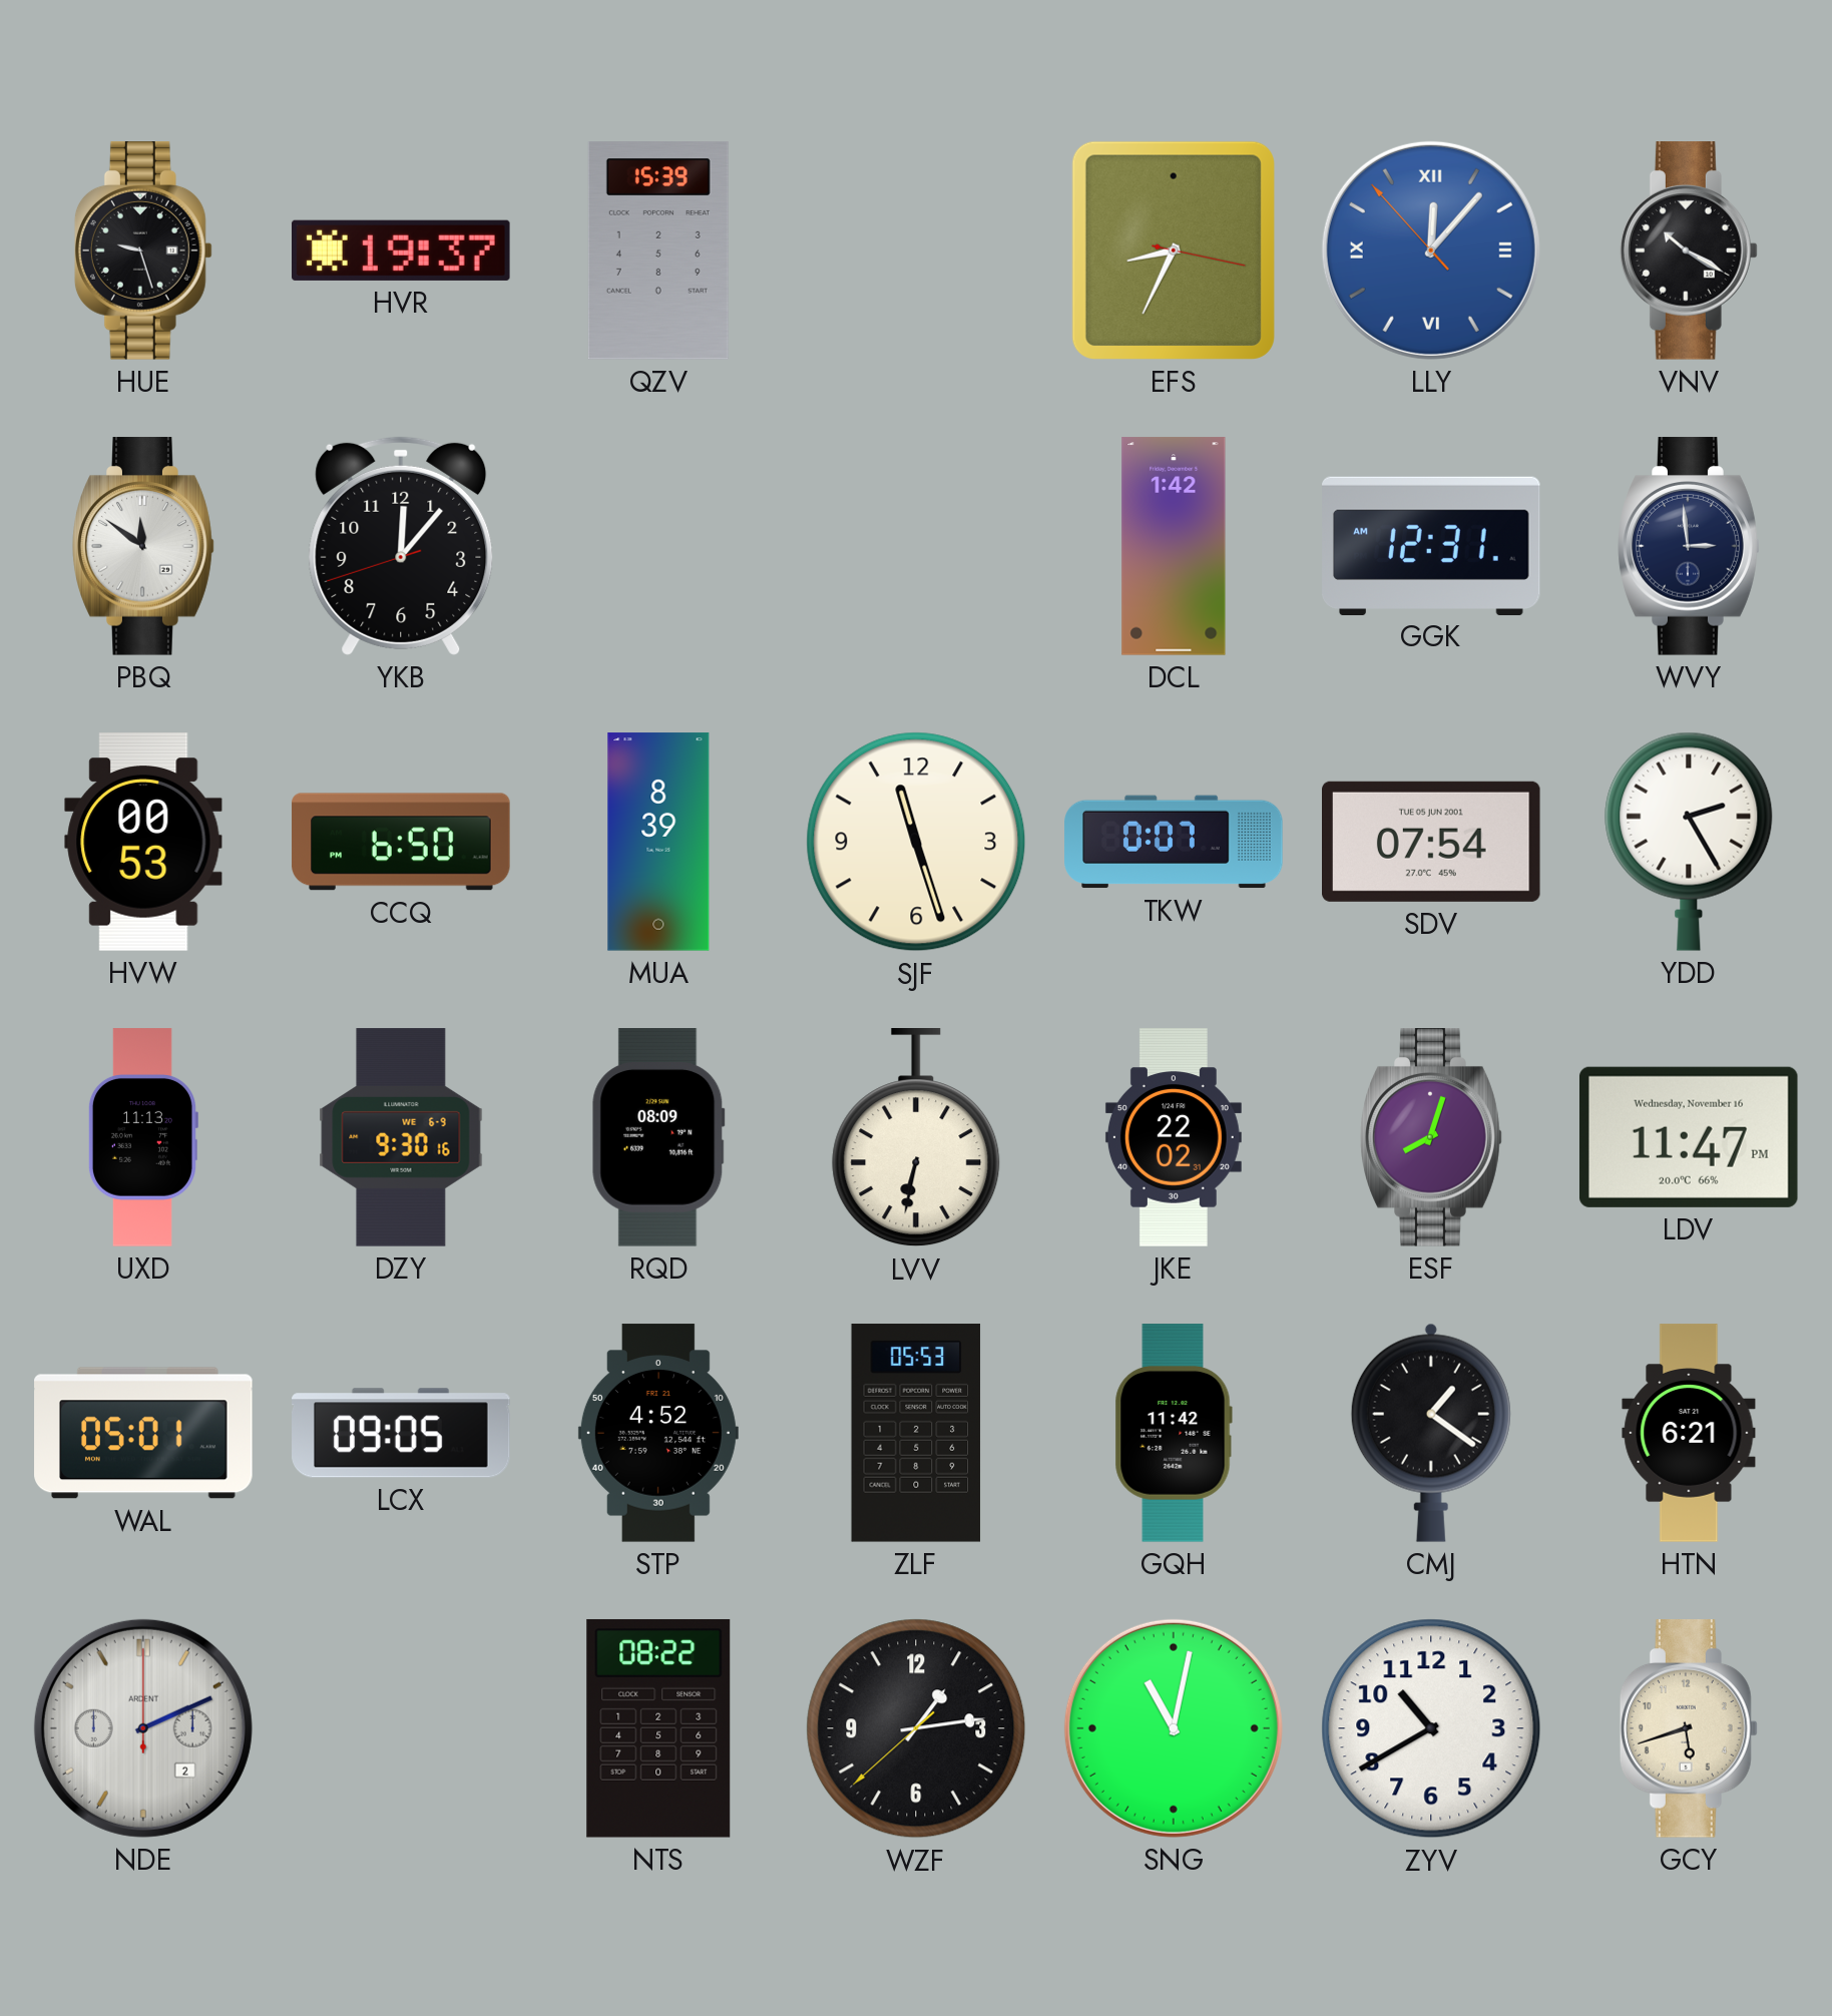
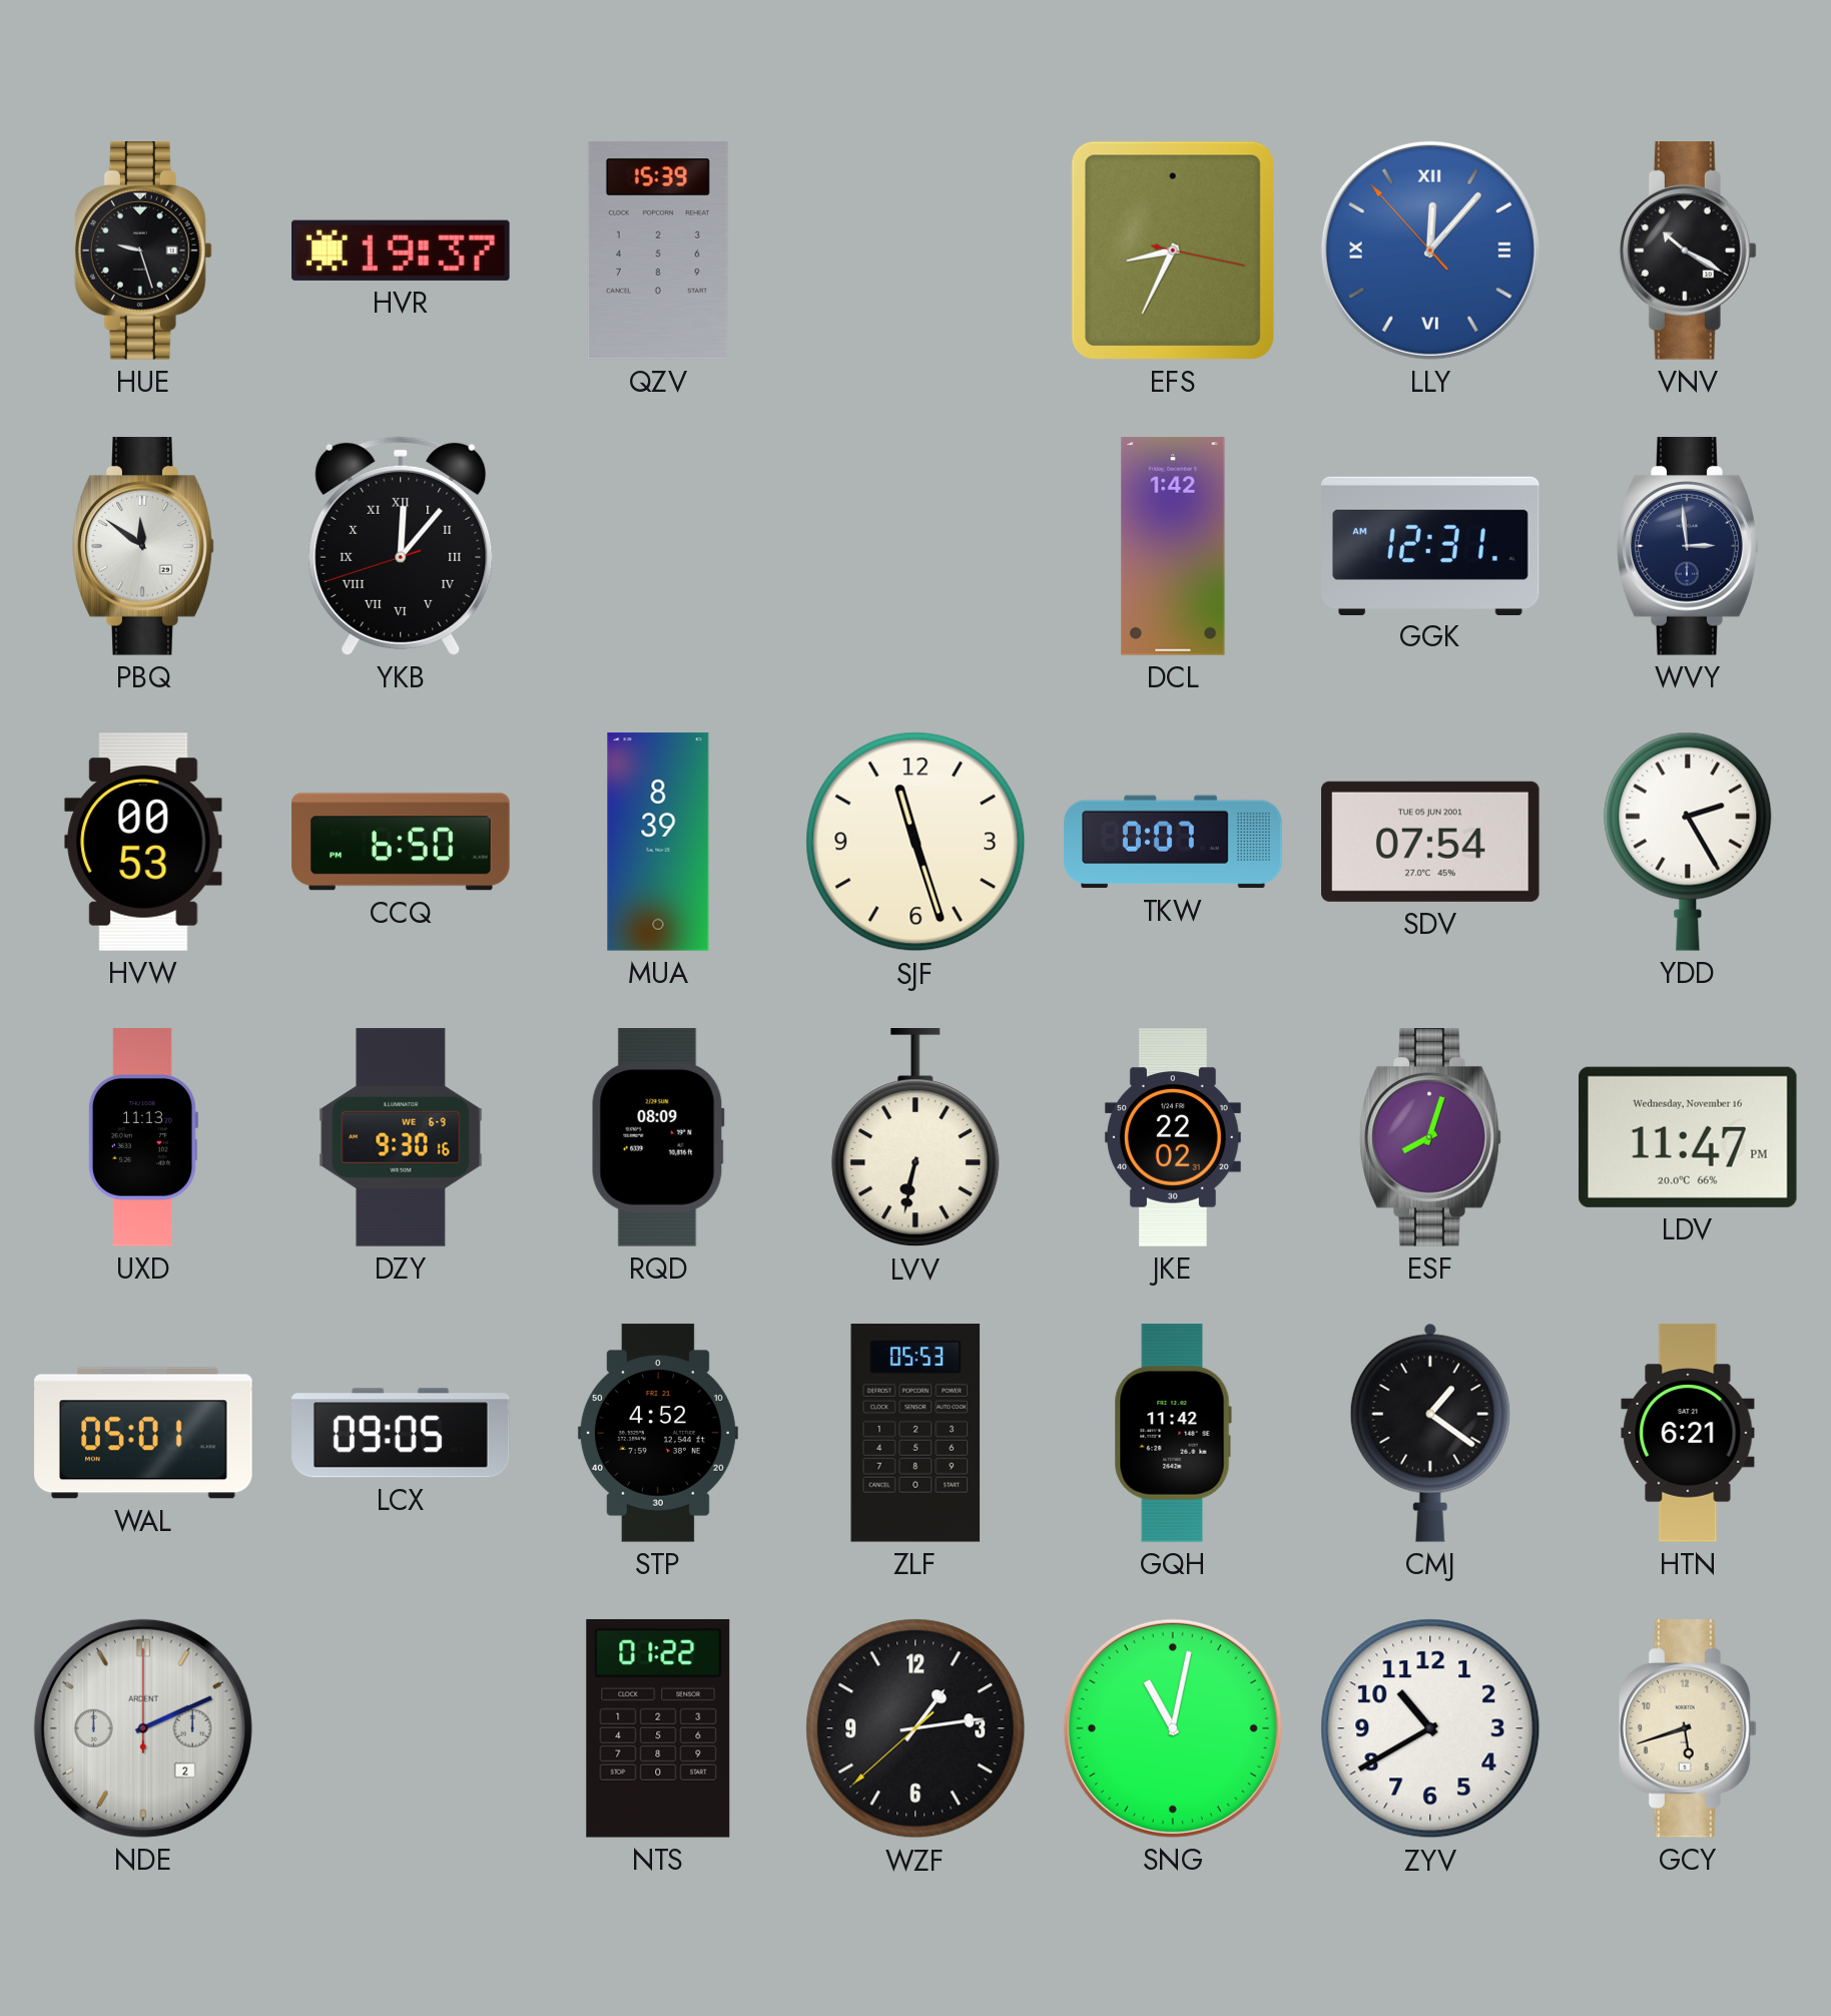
YKB numerals: Arabic -> Roman (401, 546)
NTS: 08:22 -> 01:22 (658, 1728)
